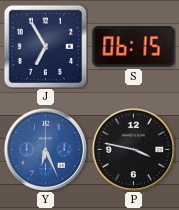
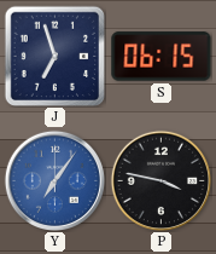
J: 6:55 -> 6:57 (54, 56)
Y: 6:26 -> 7:06 (54, 180)
